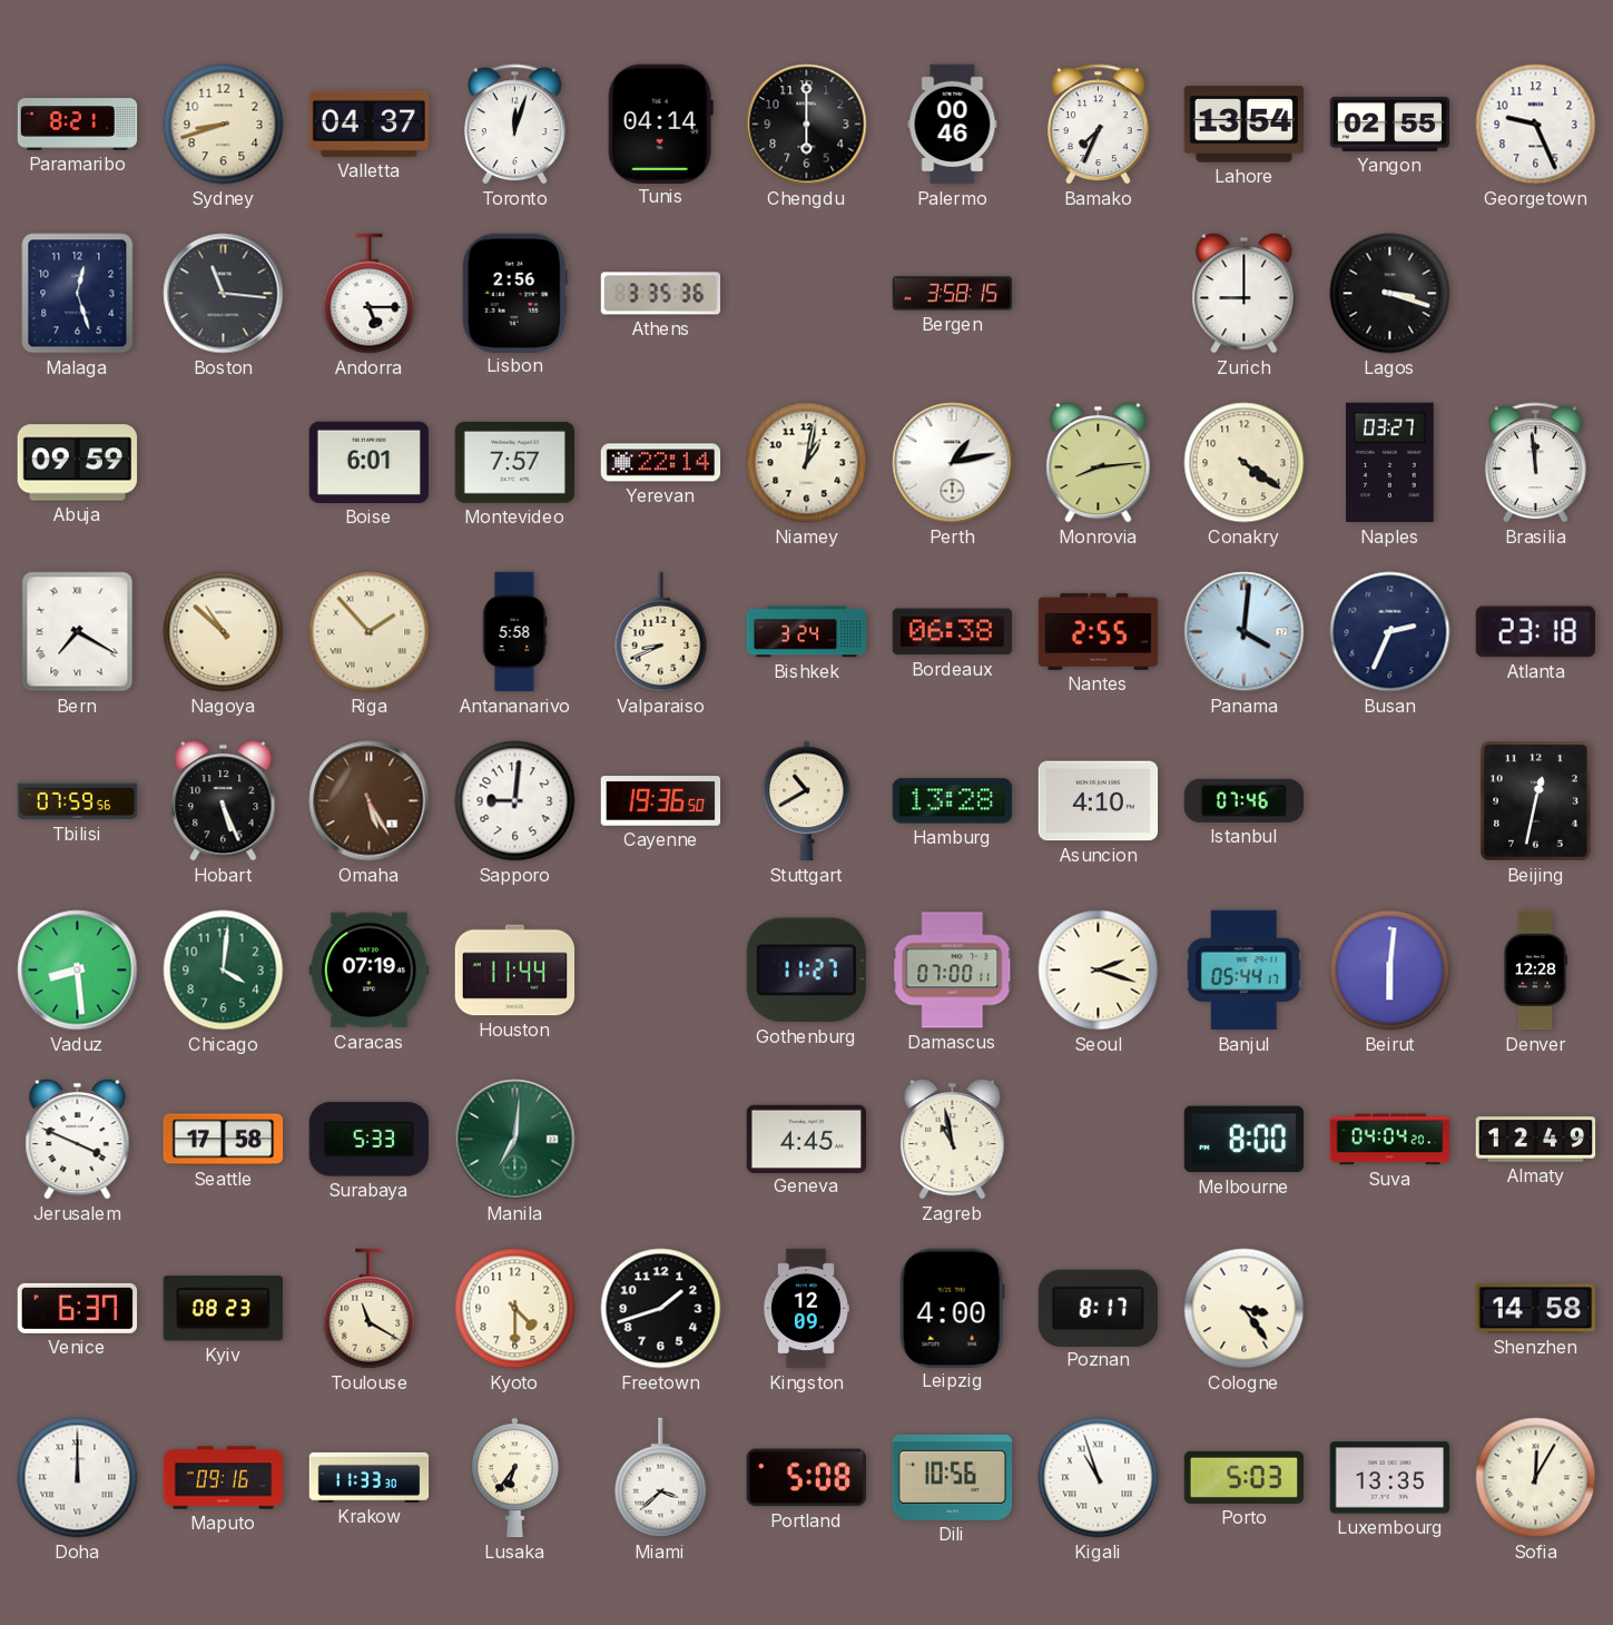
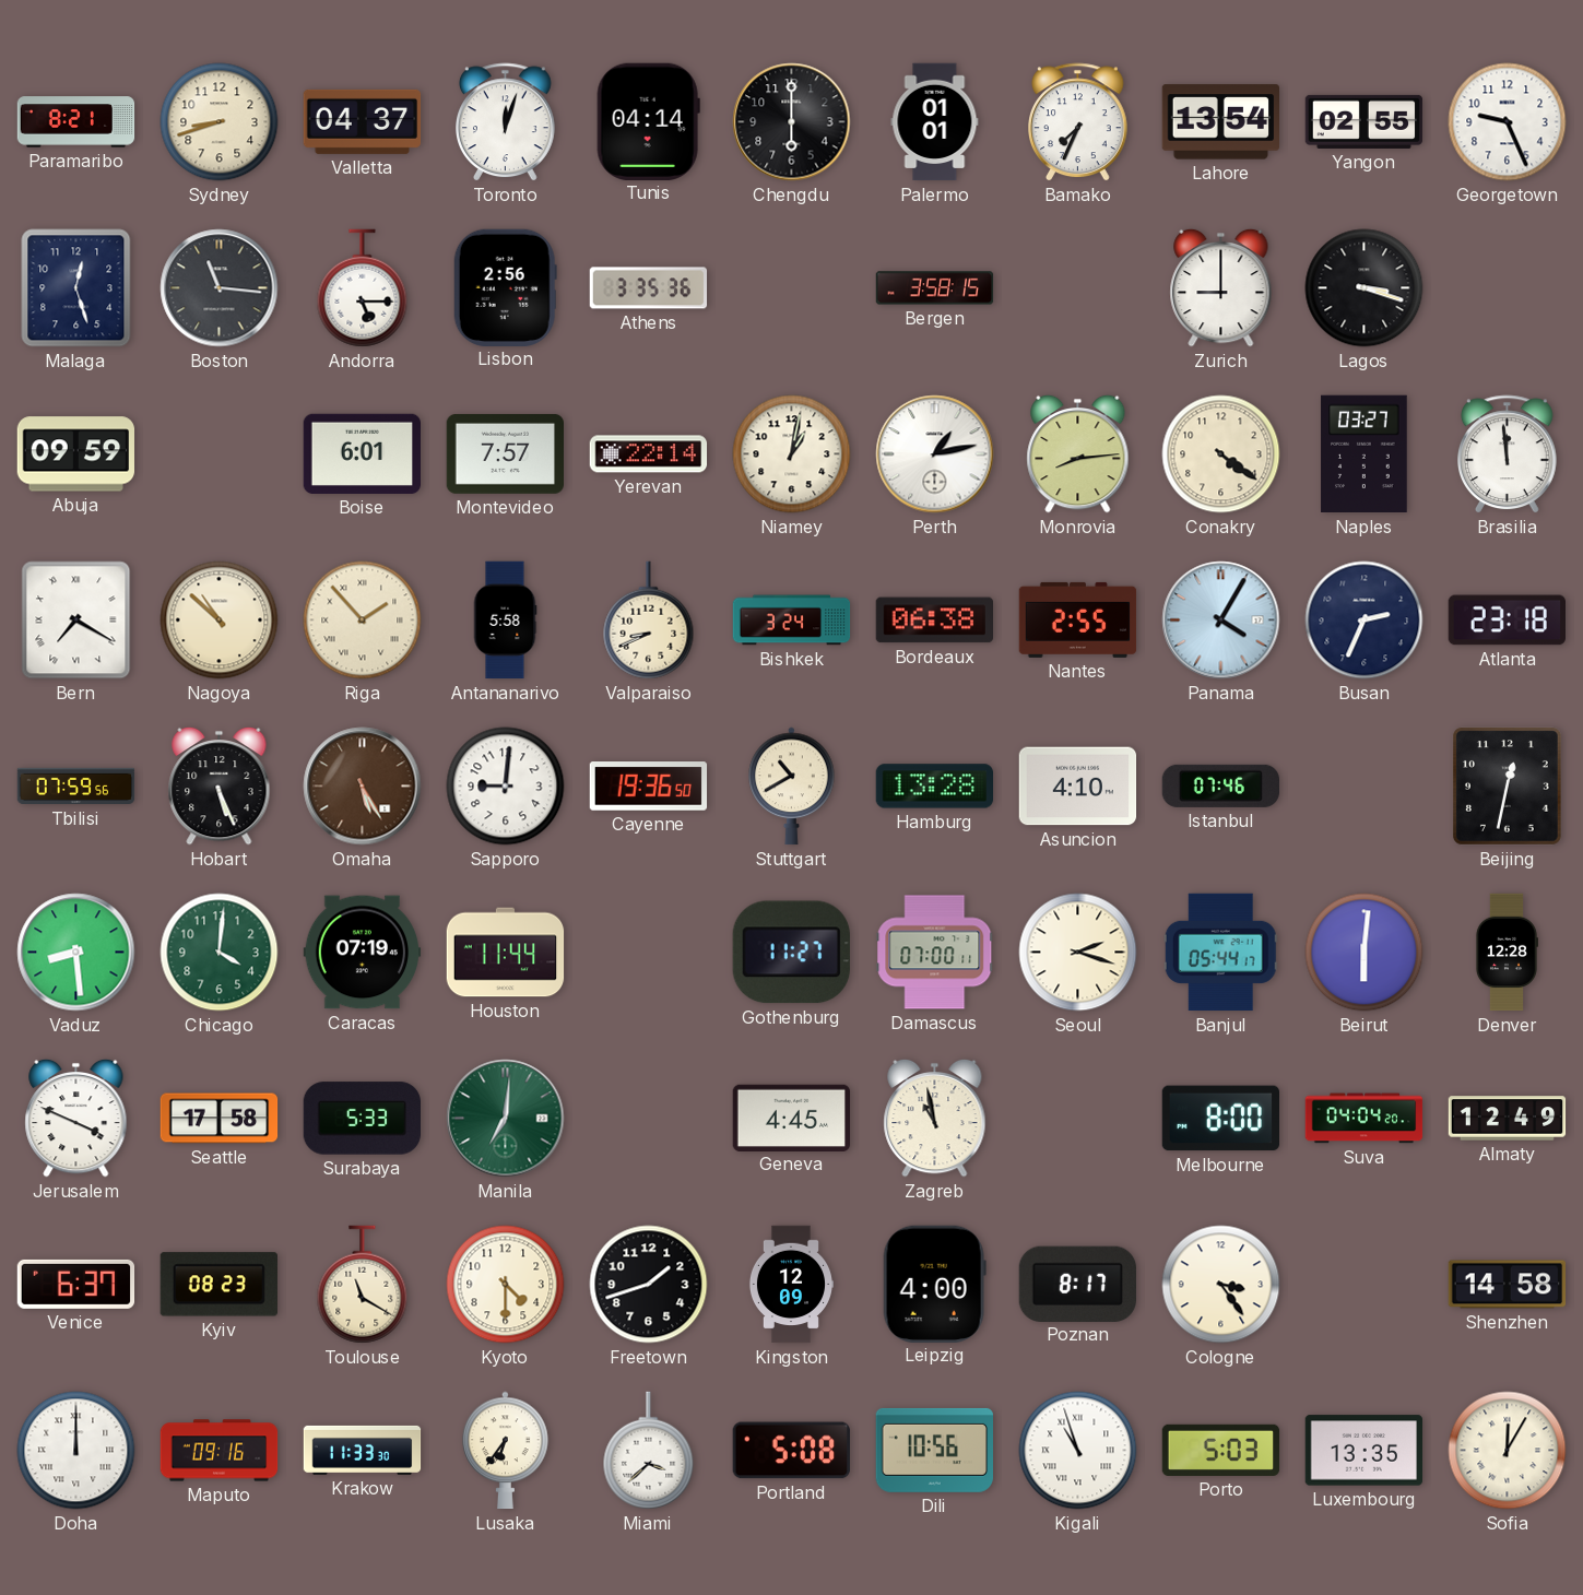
Palermo: 00:46 -> 01:01 (935, 122)
Panama: 4:01 -> 4:05 (1221, 621)
